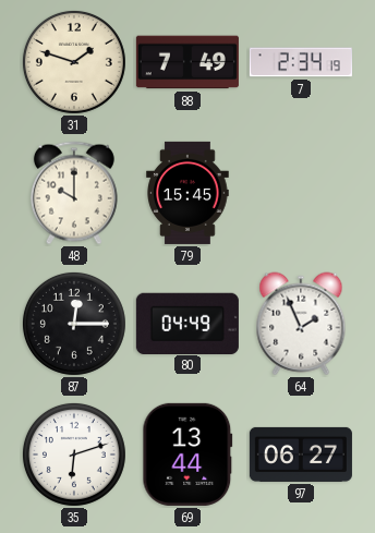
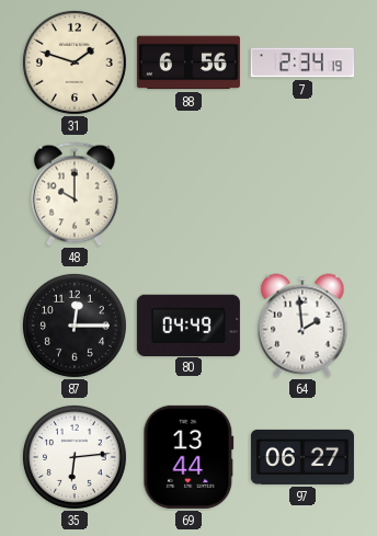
88: 7:49 -> 6:56 (188, 62)
79: 15:45 -> none (187, 193)
64: 1:56 -> 1:59 (302, 326)
35: 6:12 -> 6:14 (75, 457)
